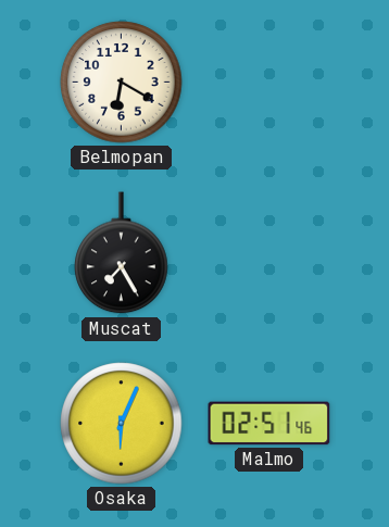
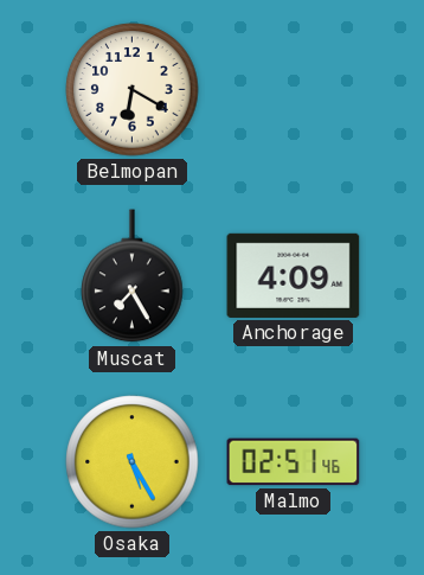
Anchorage: none -> 4:09 (294, 275)
Osaka: 6:04 -> 5:25 (133, 462)
